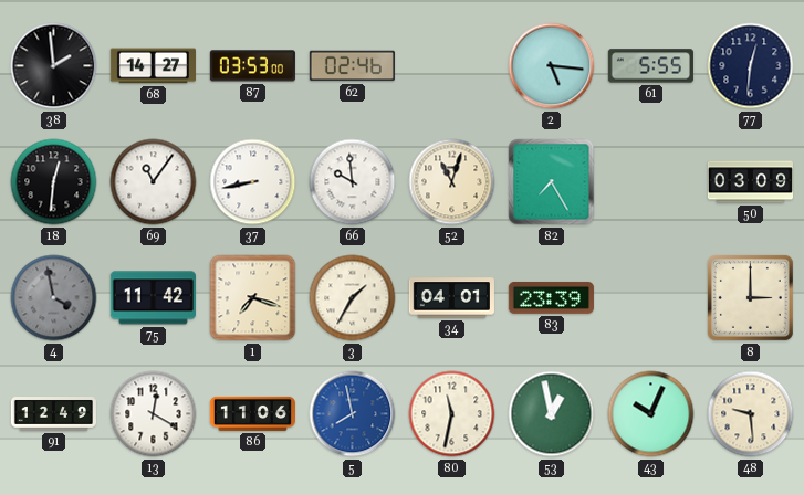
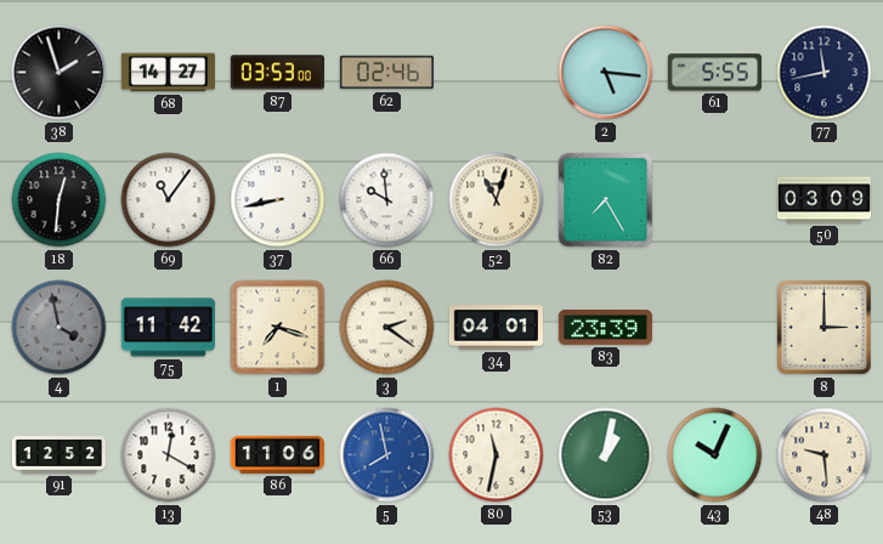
38: 1:59 -> 1:57 (60, 73)
77: 12:31 -> 11:43 (825, 73)
3: 1:35 -> 2:21 (387, 328)
91: 12:49 -> 12:52 (58, 455)
53: 12:58 -> 1:02 (606, 455)
